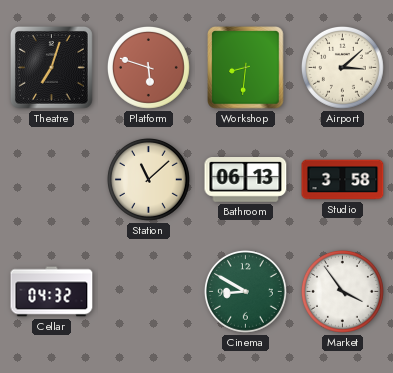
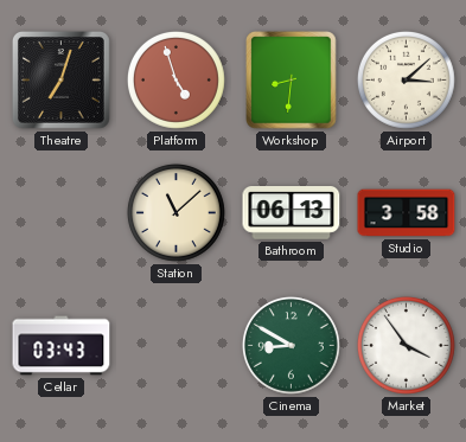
Platform: 5:48 -> 4:57 (175, 79)
Cellar: 04:32 -> 03:43 (62, 346)
